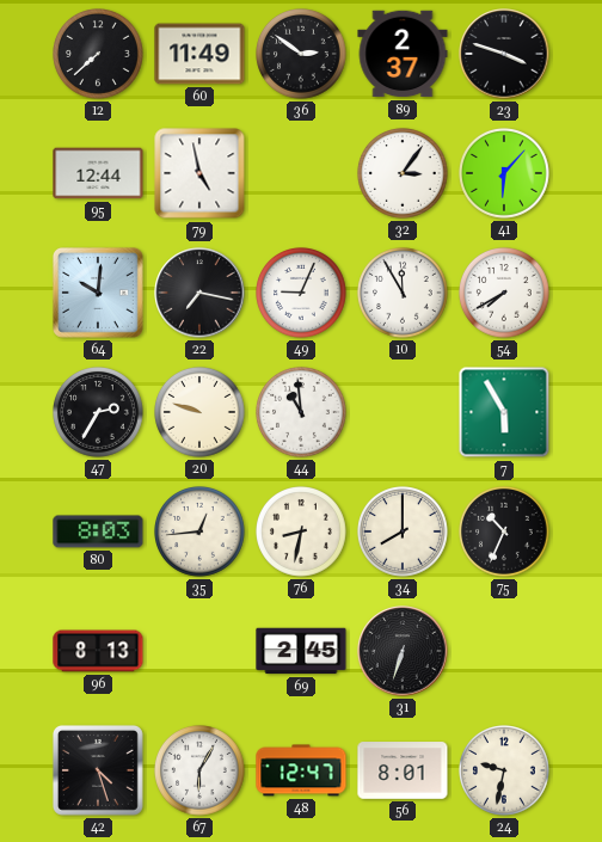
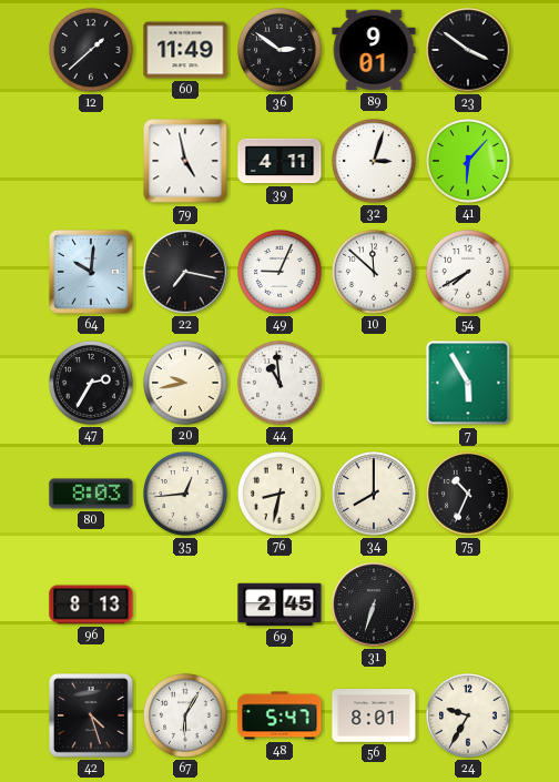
12: 7:38 -> 1:38 (92, 51)
89: 2:37 -> 9:01 (374, 50)
23: 3:48 -> 3:51 (468, 50)
95: 12:44 -> none (98, 173)
39: none -> 4:11 (279, 161)
32: 3:06 -> 3:03 (375, 162)
10: 11:55 -> 11:52 (375, 273)
20: 9:48 -> 9:43 (186, 384)
48: 12:47 -> 5:47 (279, 715)
24: 9:32 -> 9:35 (469, 717)
